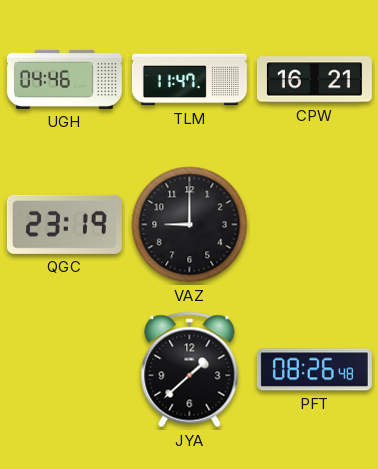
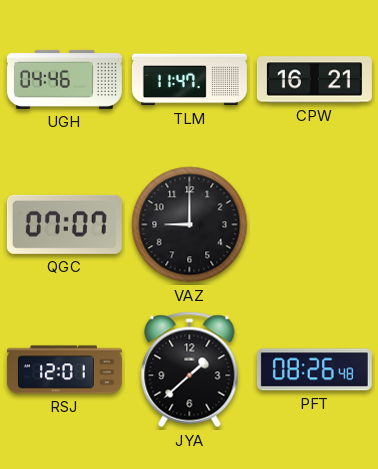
QGC: 23:19 -> 07:07 (64, 224)
RSJ: none -> 12:01 (64, 370)
